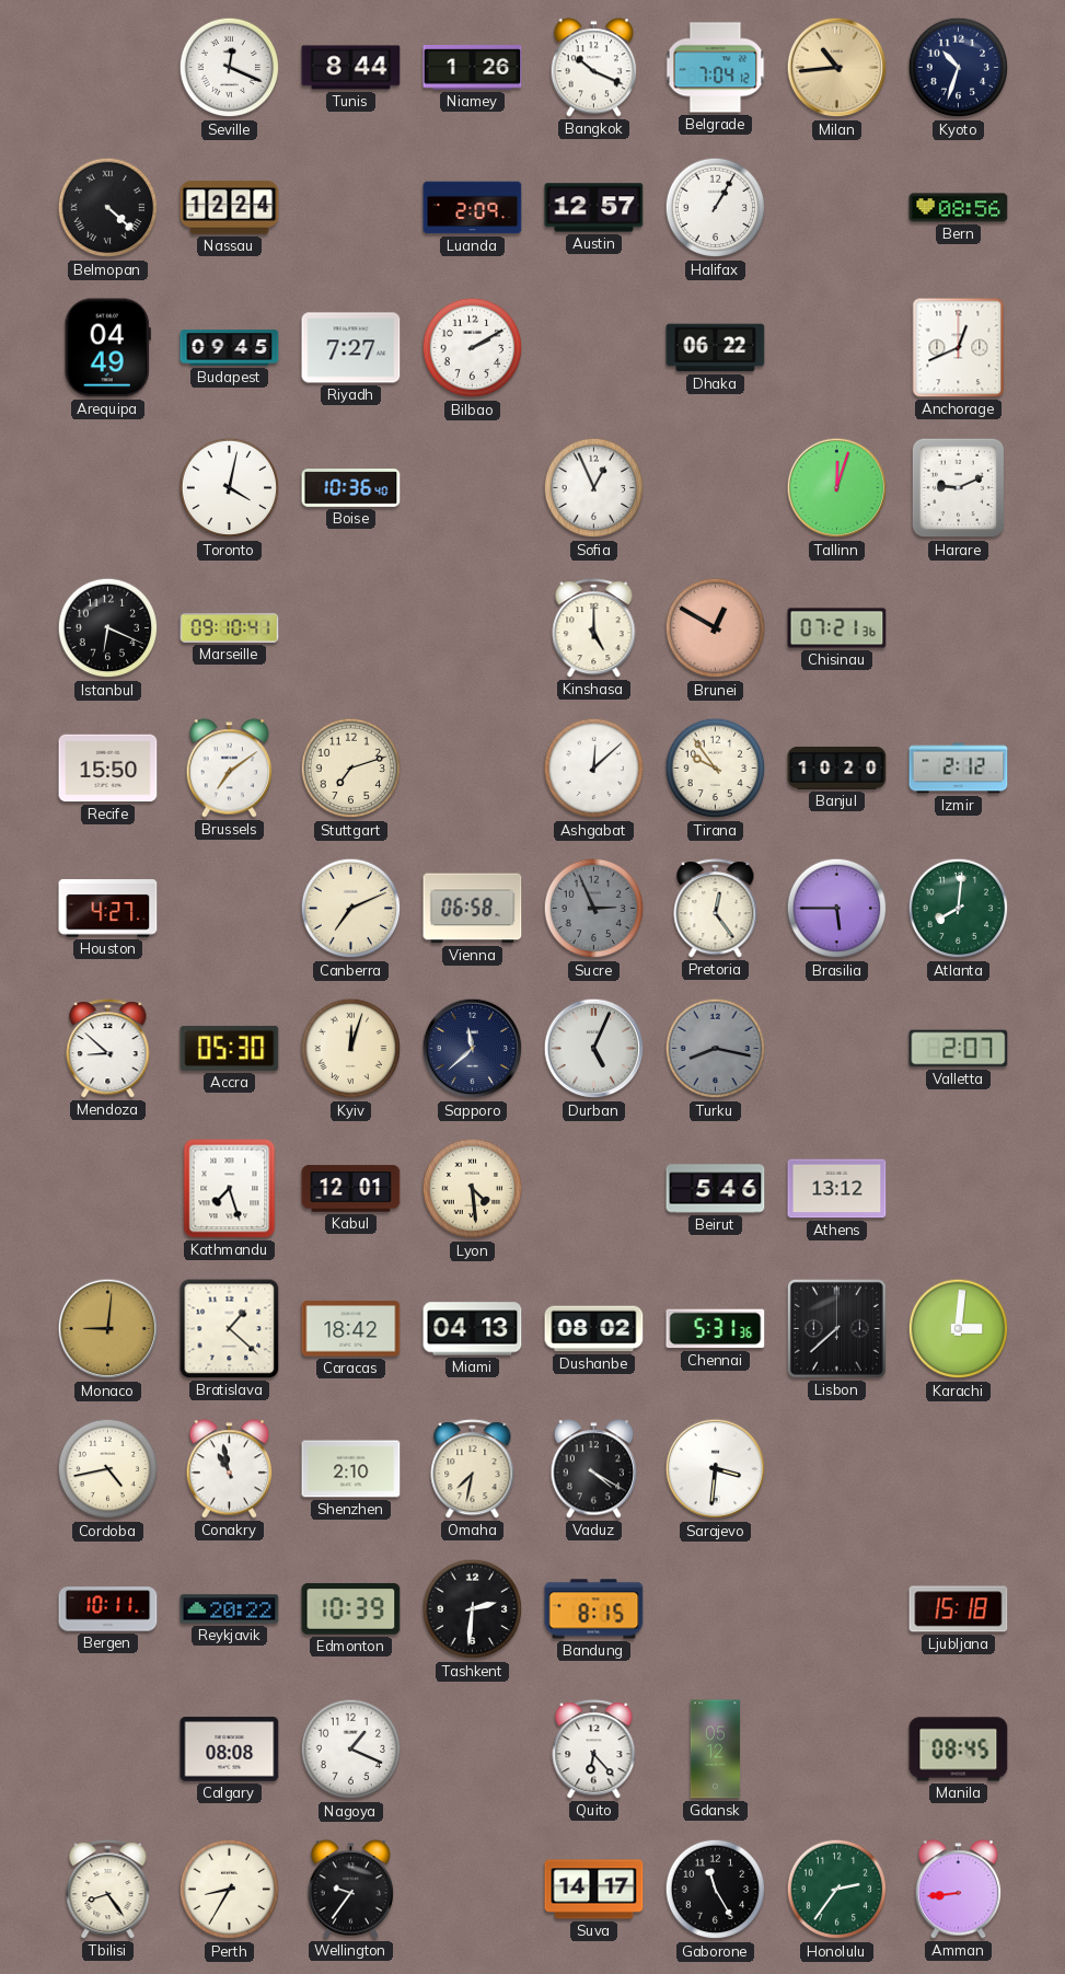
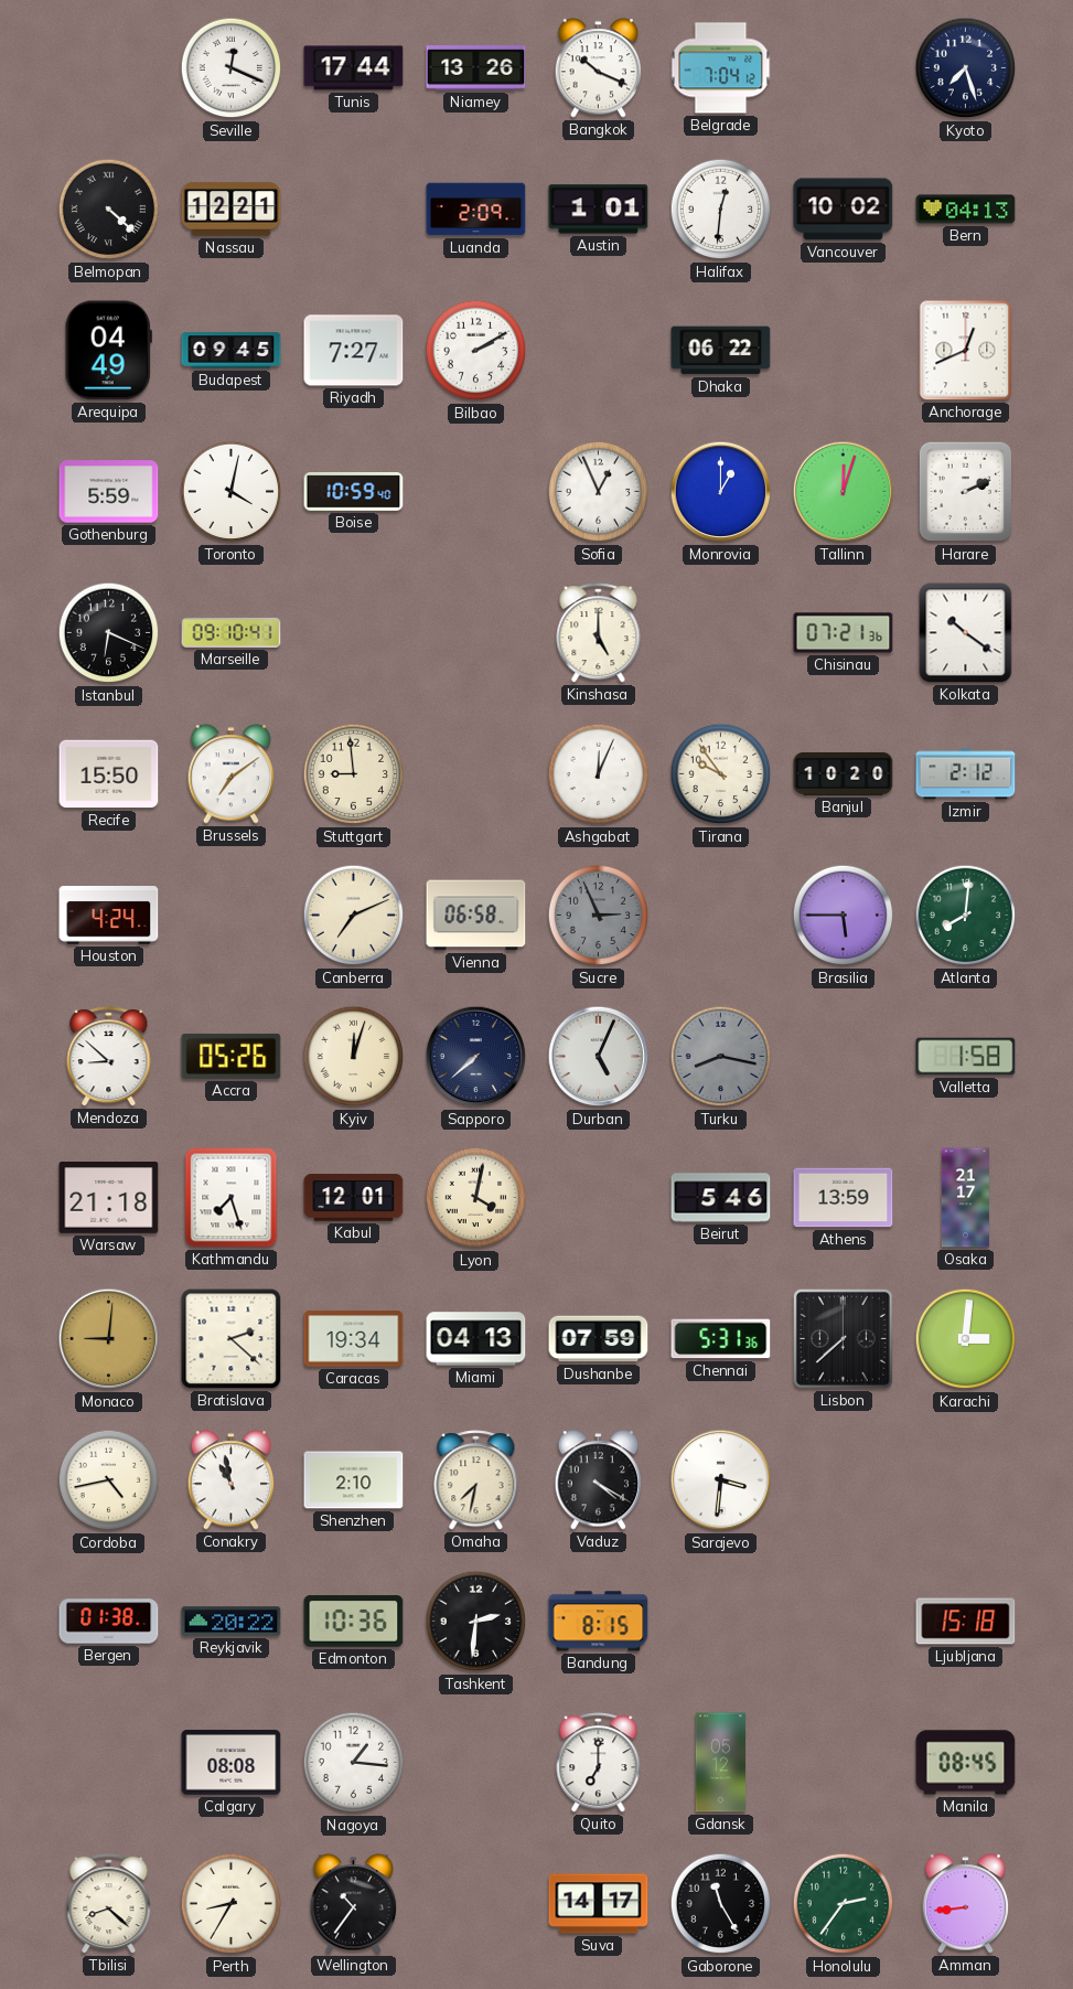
Tunis: 8:44 -> 17:44 (354, 68)
Niamey: 1:26 -> 13:26 (476, 68)
Milan: 10:44 -> none (837, 68)
Kyoto: 10:33 -> 7:27 (966, 68)
Nassau: 12:24 -> 12:21 (232, 210)
Austin: 12:57 -> 1:01 (599, 210)
Halifax: 1:05 -> 12:31 (721, 210)
Vancouver: none -> 10:02 (844, 210)
Bern: 08:56 -> 04:13 (966, 210)
Gothenburg: none -> 5:59 (109, 492)
Boise: 10:36 -> 10:59 (354, 492)
Monrovia: none -> 1:00 (721, 492)
Harare: 9:11 -> 2:11 (966, 492)
Brunei: 12:50 -> none (716, 628)
Kolkata: none -> 10:21 (966, 633)
Stuttgart: 7:12 -> 8:59 (354, 774)
Ashgabat: 12:08 -> 12:04 (599, 774)
Houston: 4:27 -> 4:24 (109, 916)
Pretoria: 12:24 -> none (716, 909)
Accra: 05:30 -> 05:26 (232, 1056)
Sapporo: 11:38 -> 7:38 (476, 1057)
Valletta: 2:07 -> 1:58 (966, 1057)
Warsaw: none -> 21:18 (109, 1198)
Lyon: 4:29 -> 4:02 (476, 1198)
Athens: 13:12 -> 13:59 (844, 1198)
Osaka: none -> 21:17 (965, 1198)
Bratislava: 1:22 -> 2:22 (232, 1339)
Caracas: 18:42 -> 19:34 (354, 1339)
Dushanbe: 08:02 -> 07:59 (599, 1339)
Bergen: 10:11 -> 01:38 (109, 1622)
Edmonton: 10:39 -> 10:36 (354, 1622)
Nagoya: 1:19 -> 1:16 (354, 1763)
Quito: 6:23 -> 7:00 (599, 1763)
Tbilisi: 8:24 -> 8:22 (109, 1904)
Wellington: 9:36 -> 10:36 (354, 1904)
